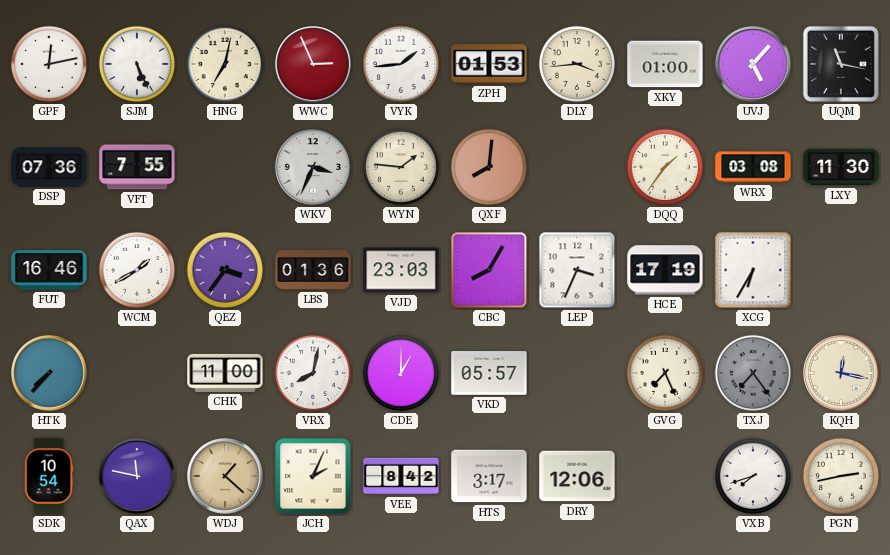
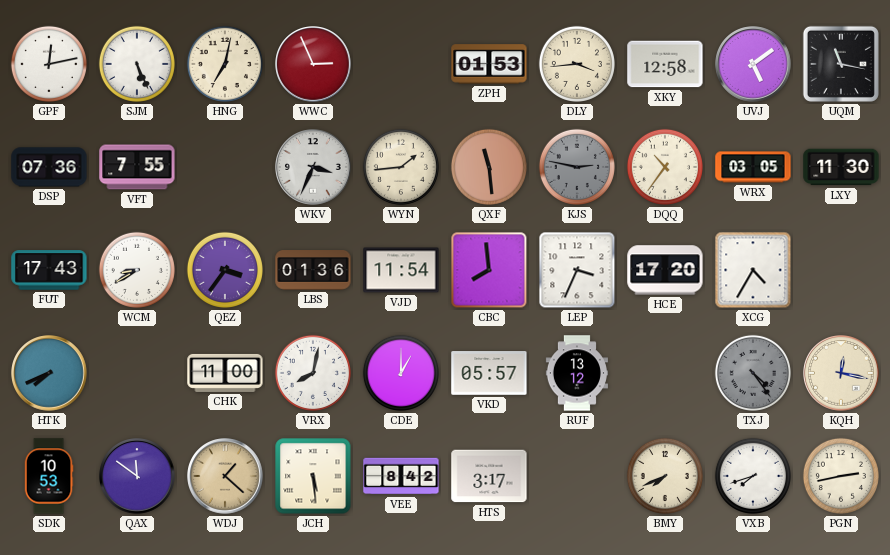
VYK: 1:44 -> none (401, 64)
XKY: 01:00 -> 12:58 (665, 64)
UVJ: 5:07 -> 5:09 (753, 64)
WYN: 1:46 -> 1:44 (401, 167)
QXF: 8:01 -> 11:29 (489, 167)
KJS: none -> 2:47 (577, 167)
DQQ: 1:36 -> 10:36 (665, 167)
WRX: 03:08 -> 03:05 (753, 167)
FUT: 16:46 -> 17:43 (49, 270)
WCM: 1:40 -> 8:40 (137, 270)
VJD: 23:03 -> 11:54 (401, 270)
CBC: 8:05 -> 7:59 (489, 270)
HCE: 17:19 -> 17:20 (665, 270)
XCG: 6:35 -> 4:35 (753, 270)
HTK: 7:37 -> 7:41 (49, 373)
RUF: none -> 13:12 (577, 373)
GVG: 7:26 -> none (665, 373)
TXJ: 7:24 -> 4:24 (753, 373)
SDK: 10:54 -> 10:53 (49, 476)
QAX: 11:47 -> 11:51 (137, 476)
JCH: 2:04 -> 5:29 (313, 476)
DRY: 12:06 -> none (577, 476)
BMY: none -> 7:41 (665, 476)
